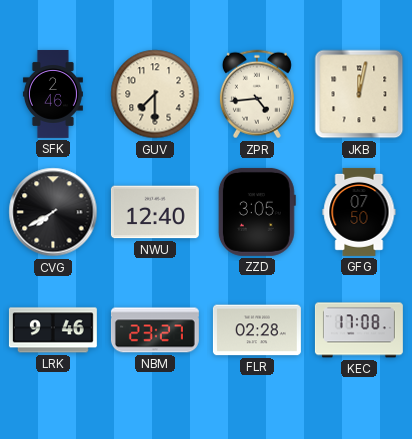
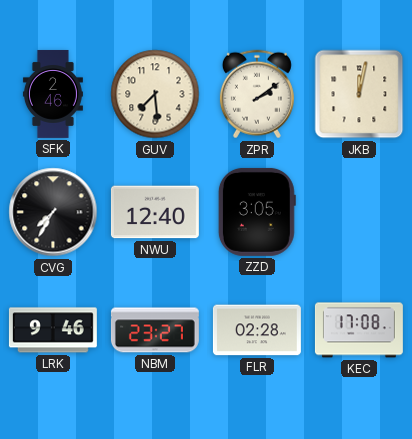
GUV: 7:30 -> 7:29 (155, 94)
ZPR: 4:44 -> 2:09 (257, 94)
CVG: 7:40 -> 7:35 (53, 212)
GFG: 07:50 -> none (359, 212)
